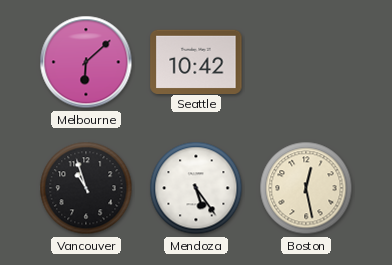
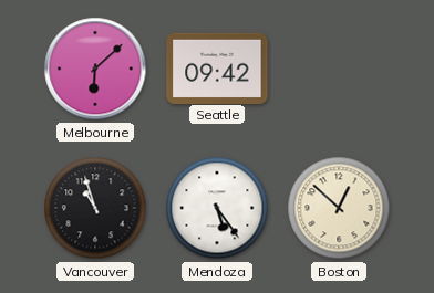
Seattle: 10:42 -> 09:42 (217, 67)
Boston: 12:28 -> 12:52 (339, 208)
